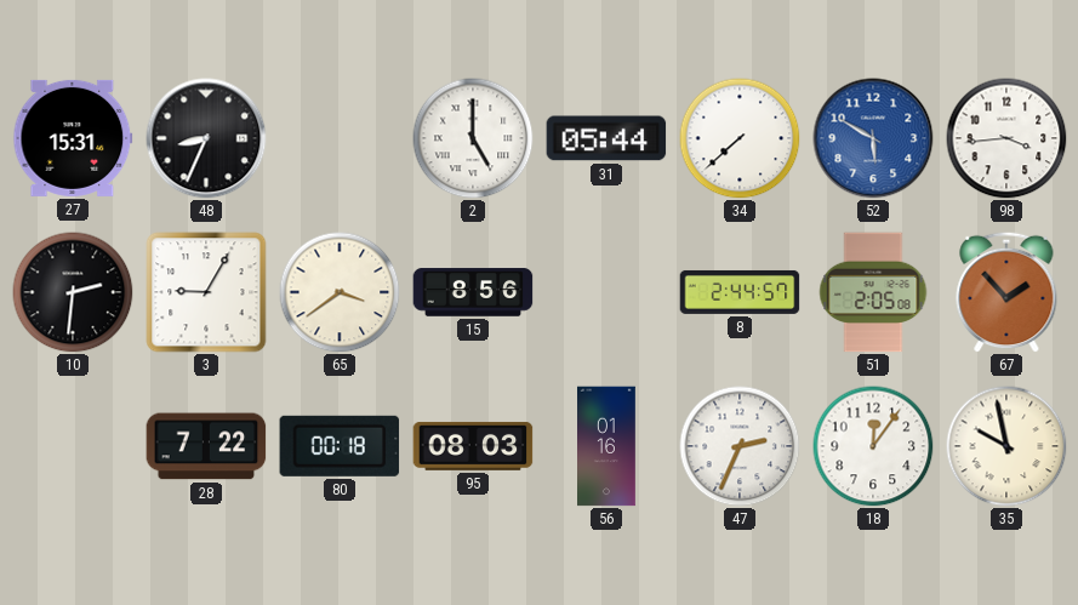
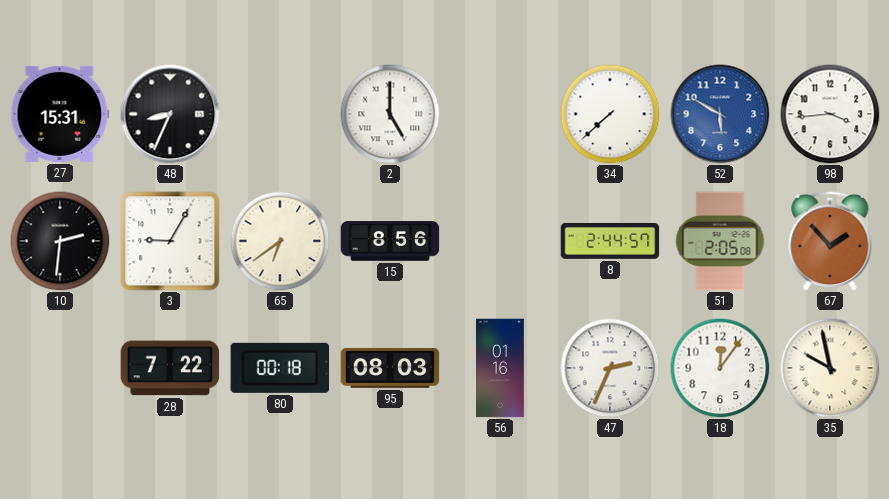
31: 05:44 -> none (606, 138)
65: 3:39 -> 6:39 (280, 241)
